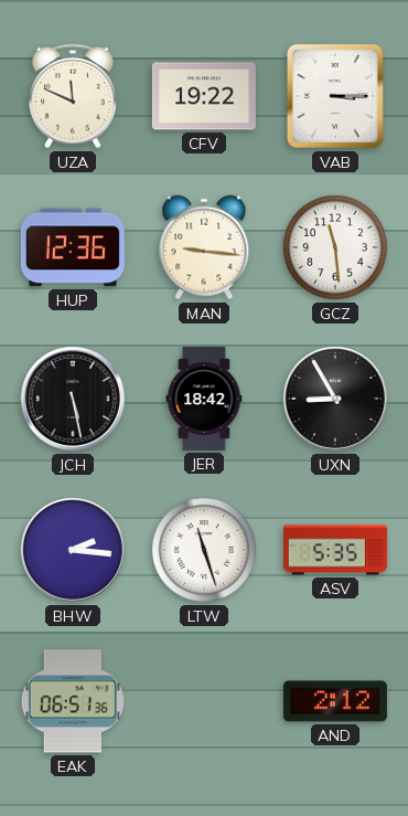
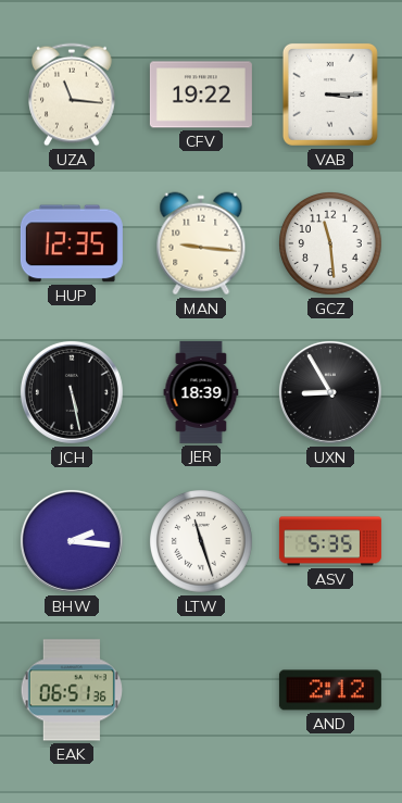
UZA: 11:49 -> 11:16 (73, 95)
HUP: 12:36 -> 12:35 (72, 243)
JER: 18:42 -> 18:39 (201, 392)
